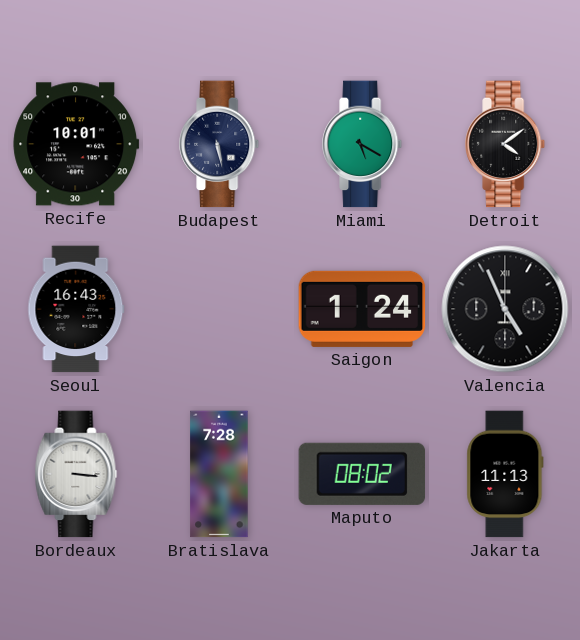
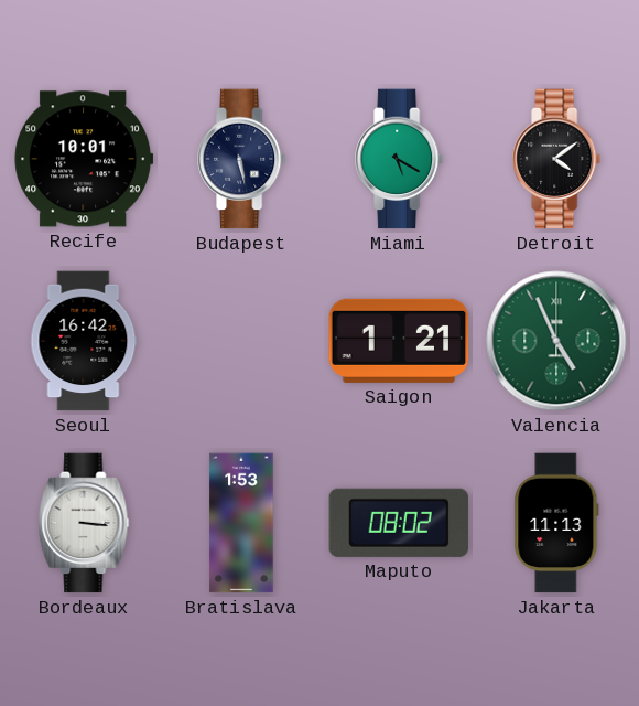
Seoul: 16:43 -> 16:42 (84, 341)
Saigon: 1:24 -> 1:21 (399, 341)
Valencia dial: black -> green (556, 341)
Bratislava: 7:28 -> 1:53 (241, 523)
